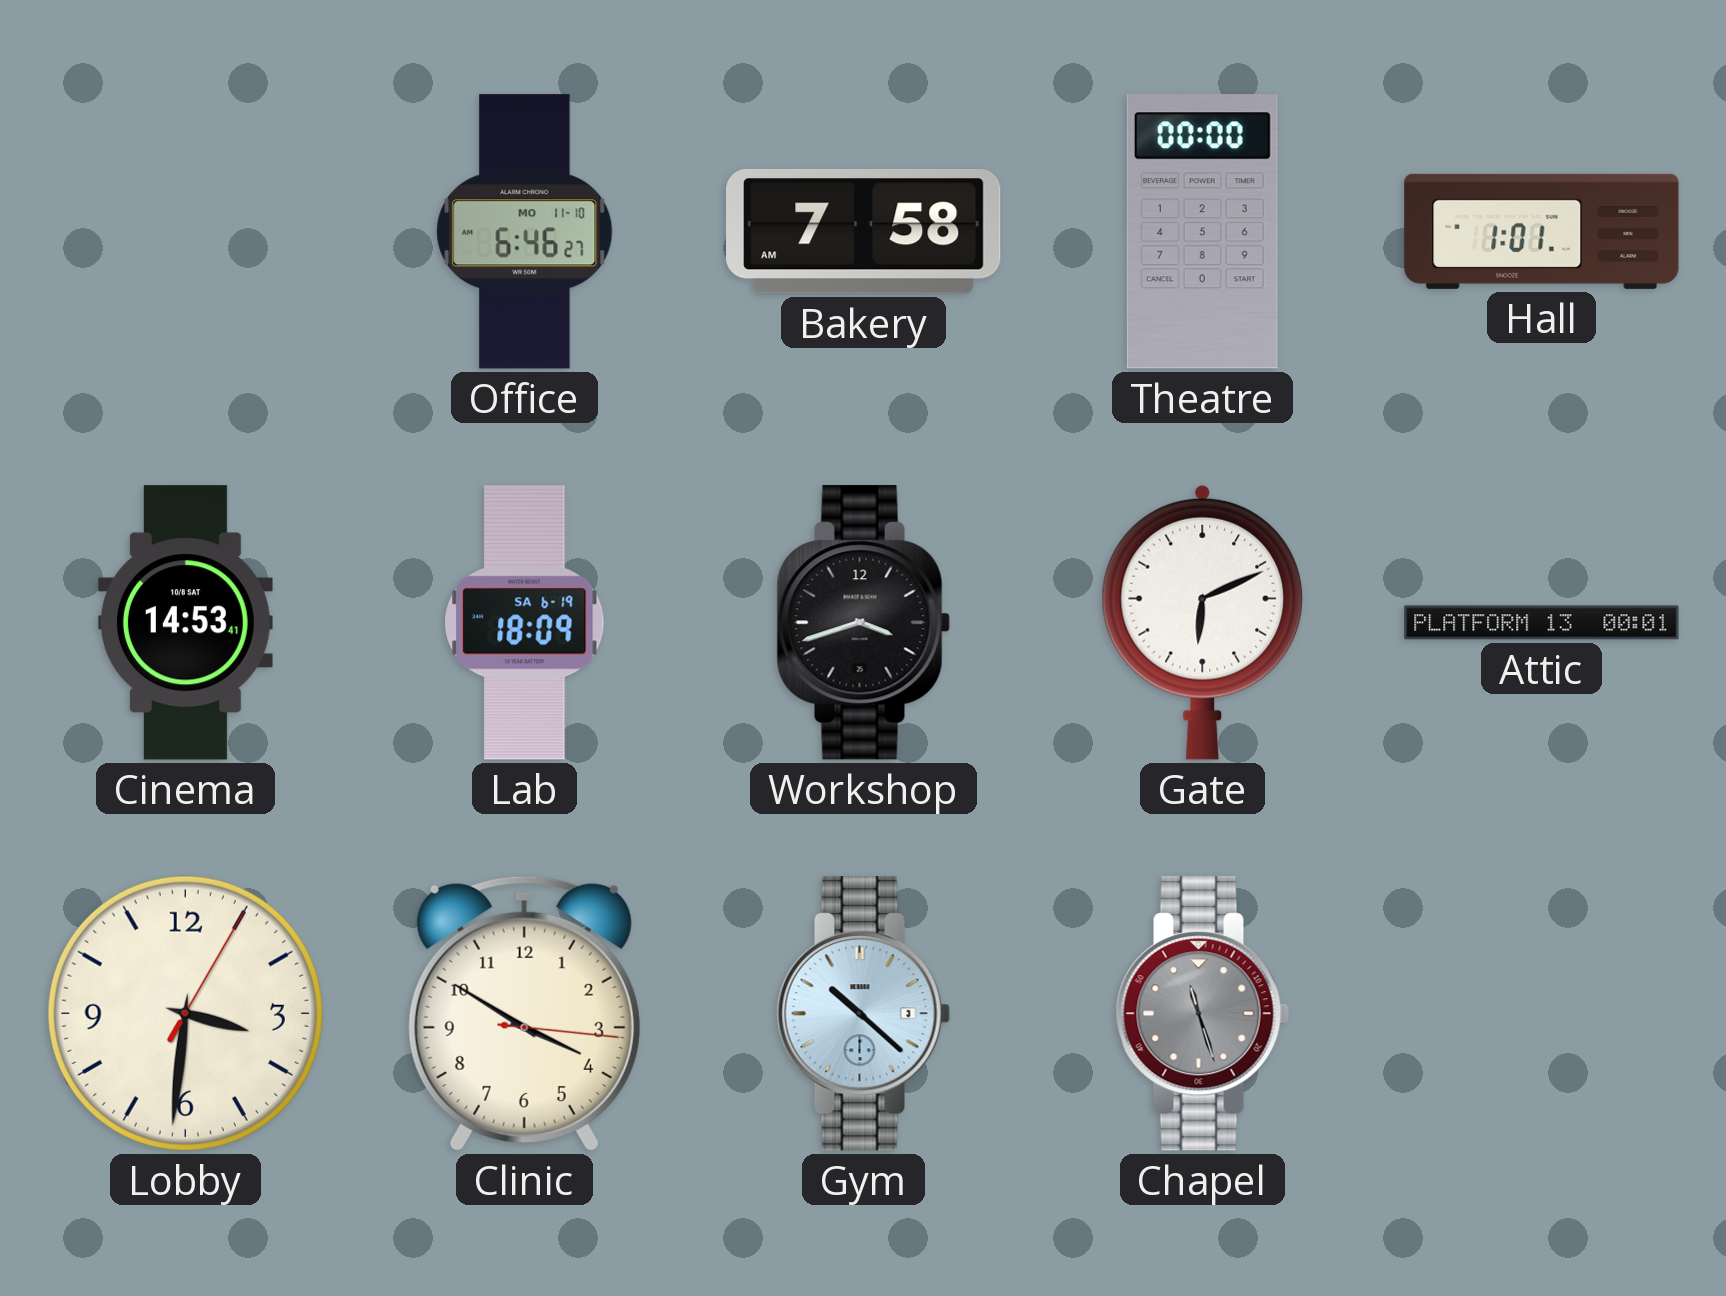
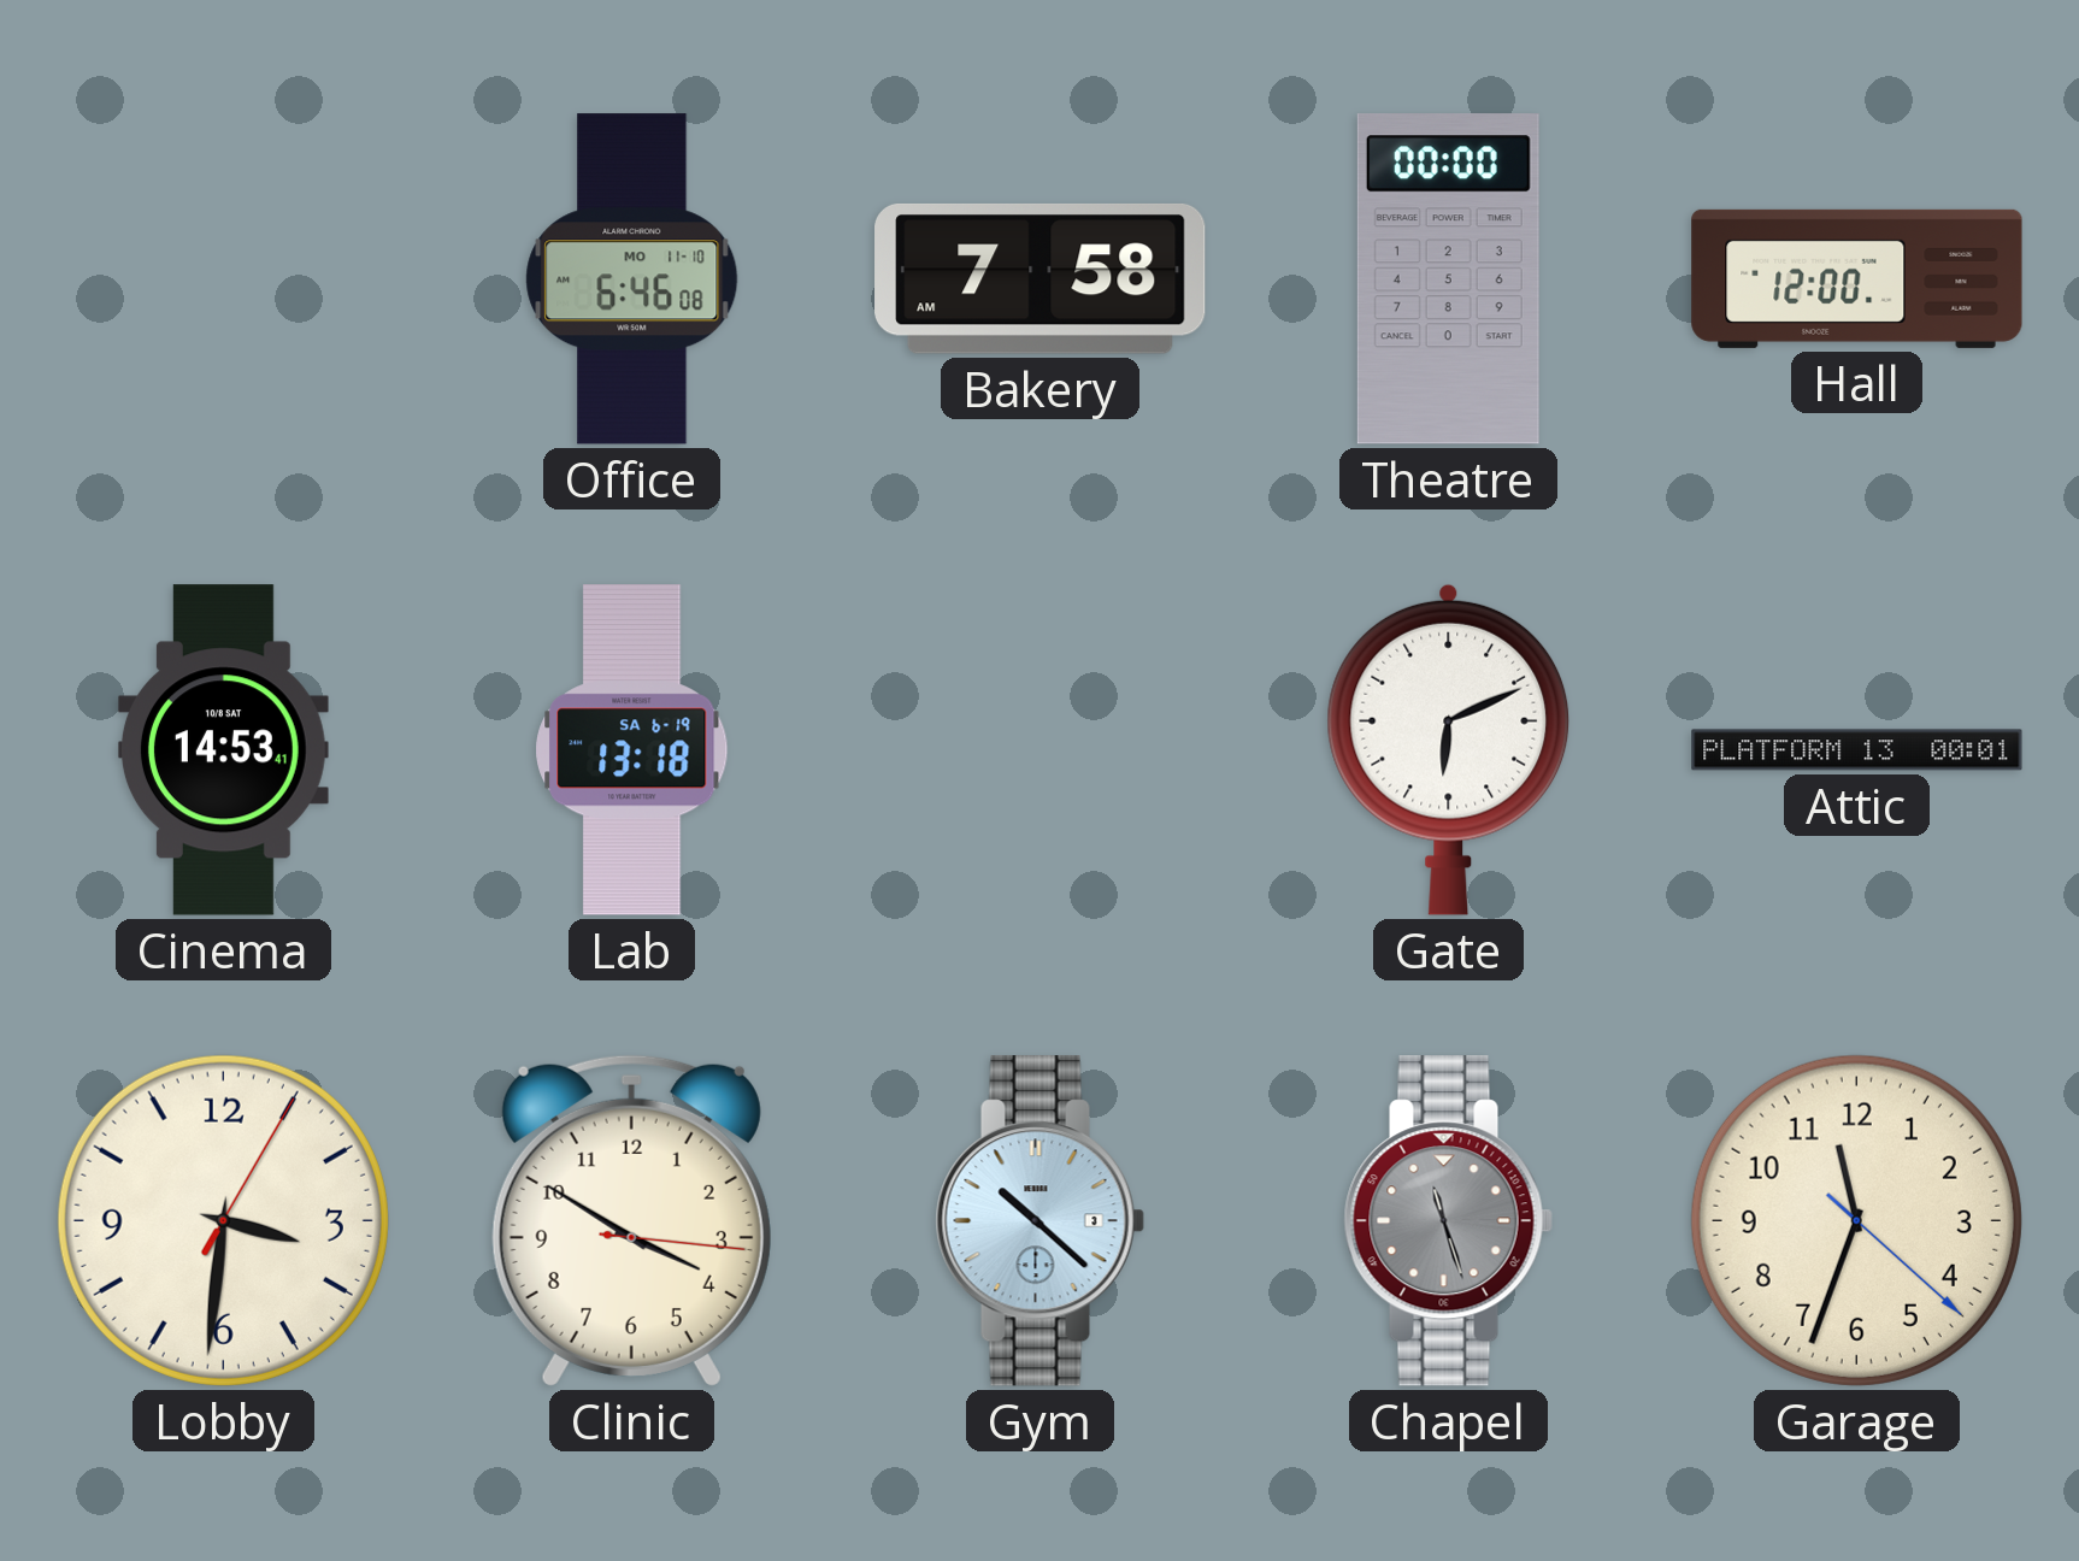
Office: 6:46:27 -> 6:46:08 (632, 279)
Hall: 1:01 -> 12:00 (1857, 278)
Lab: 18:09 -> 13:18 (632, 750)
Workshop: 3:42 -> none (863, 623)
Garage: none -> 11:33 (1856, 1220)
